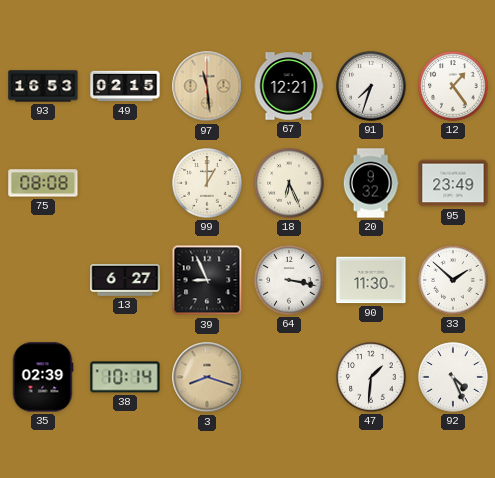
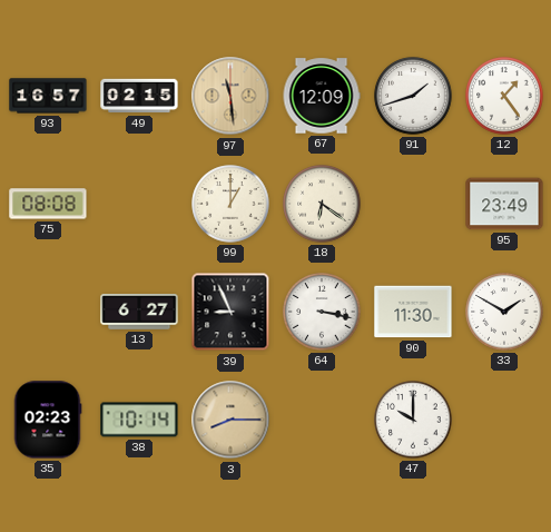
93: 16:53 -> 16:57 (48, 96)
67: 12:21 -> 12:09 (322, 96)
91: 7:33 -> 1:42 (413, 96)
18: 6:26 -> 6:21 (322, 204)
20: 9:32 -> none (371, 183)
33: 1:52 -> 1:50 (504, 312)
35: 02:39 -> 02:23 (48, 420)
3: 8:18 -> 8:15 (230, 420)
47: 1:31 -> 10:00 (413, 420)
92: 4:26 -> none (453, 377)
